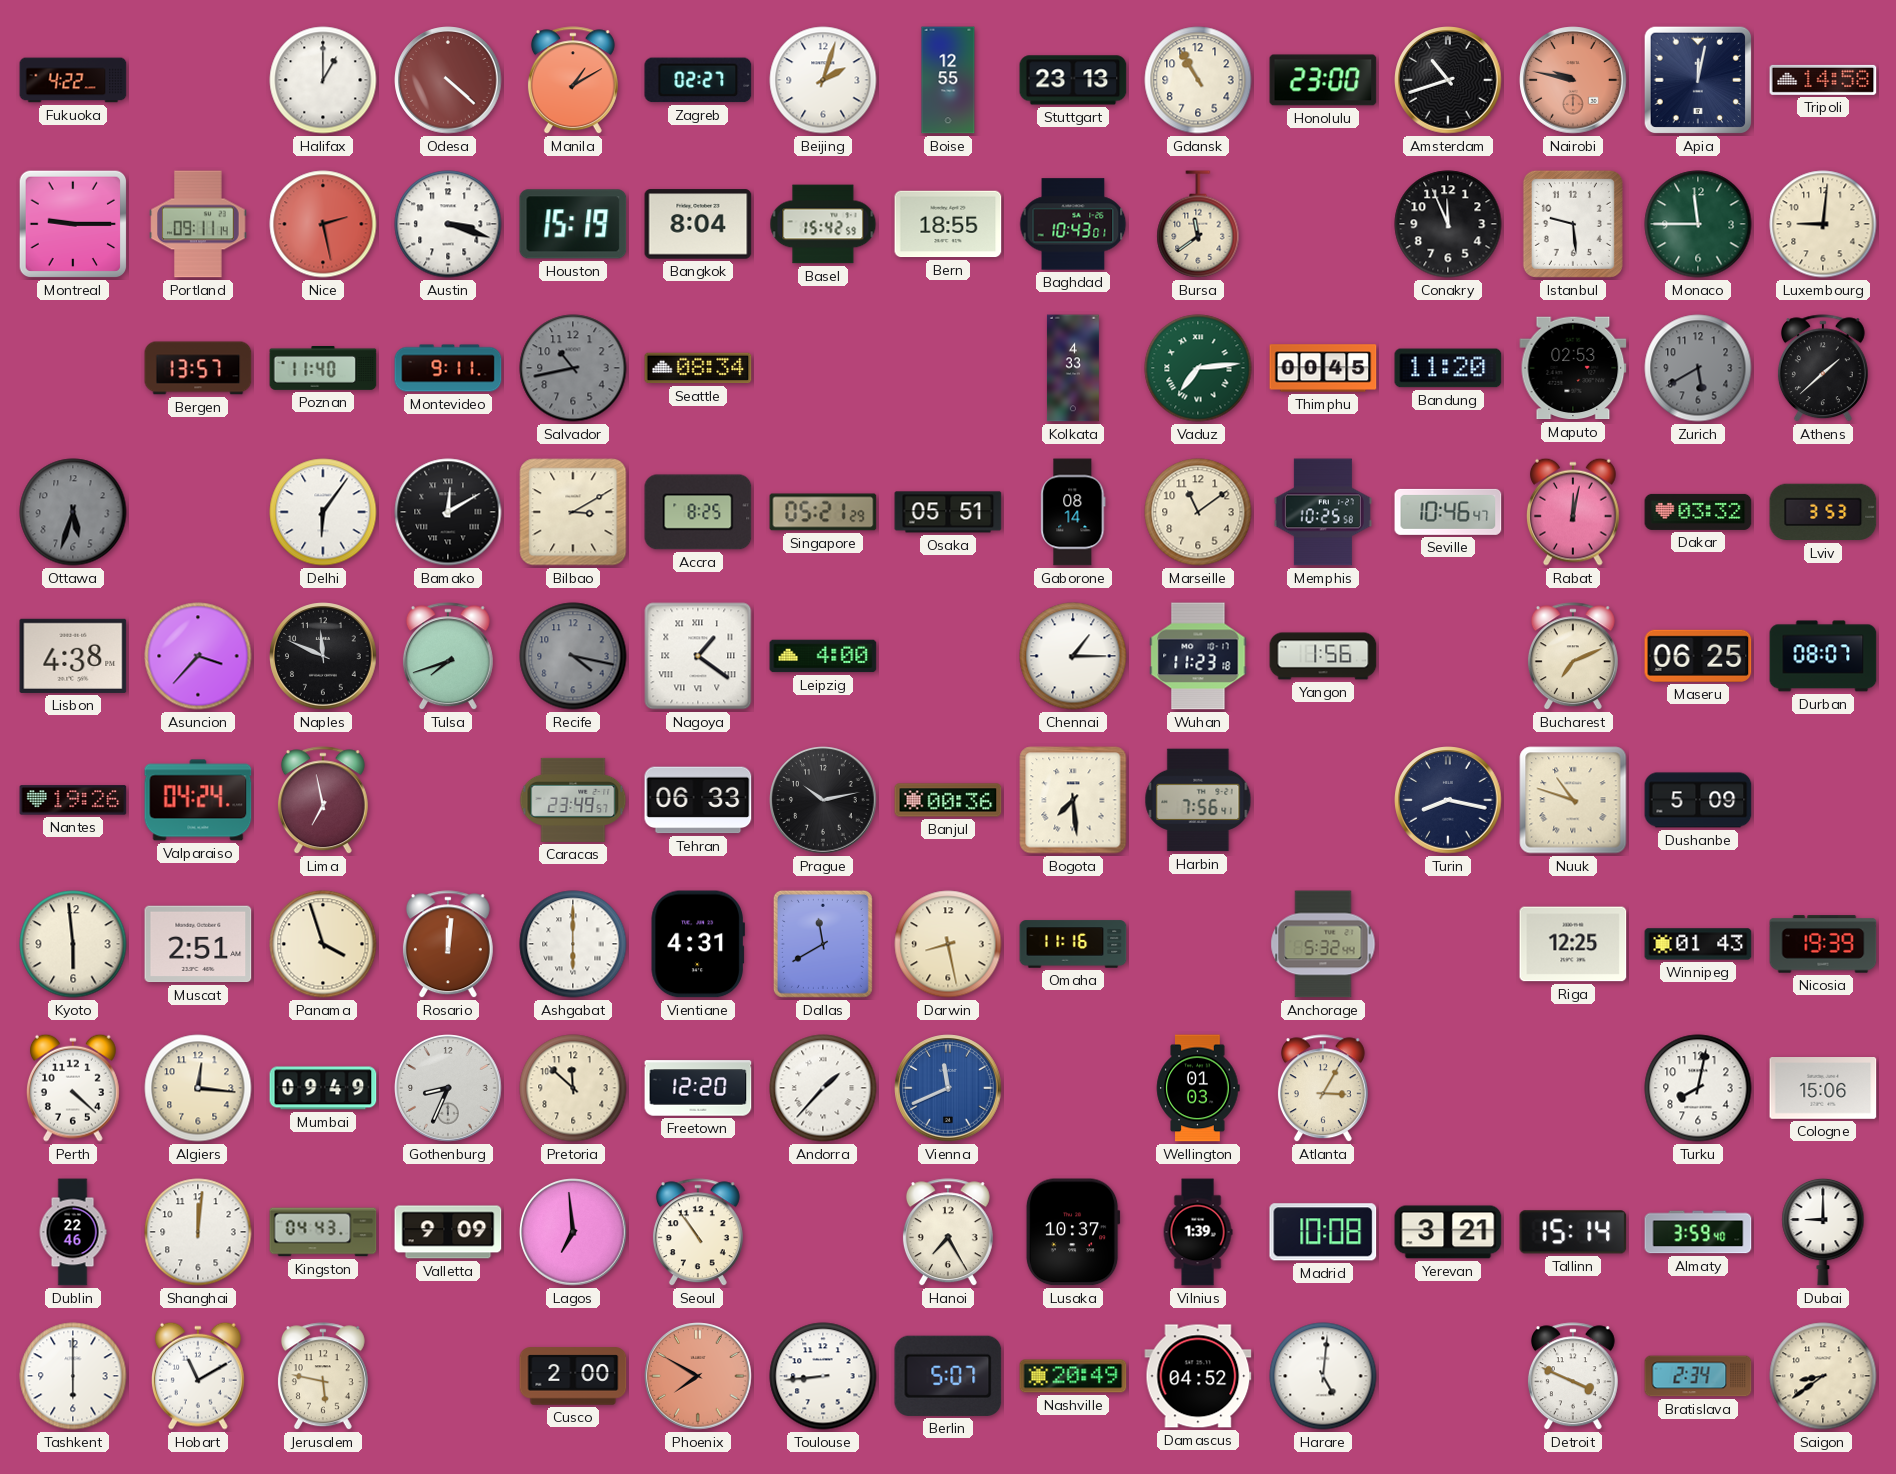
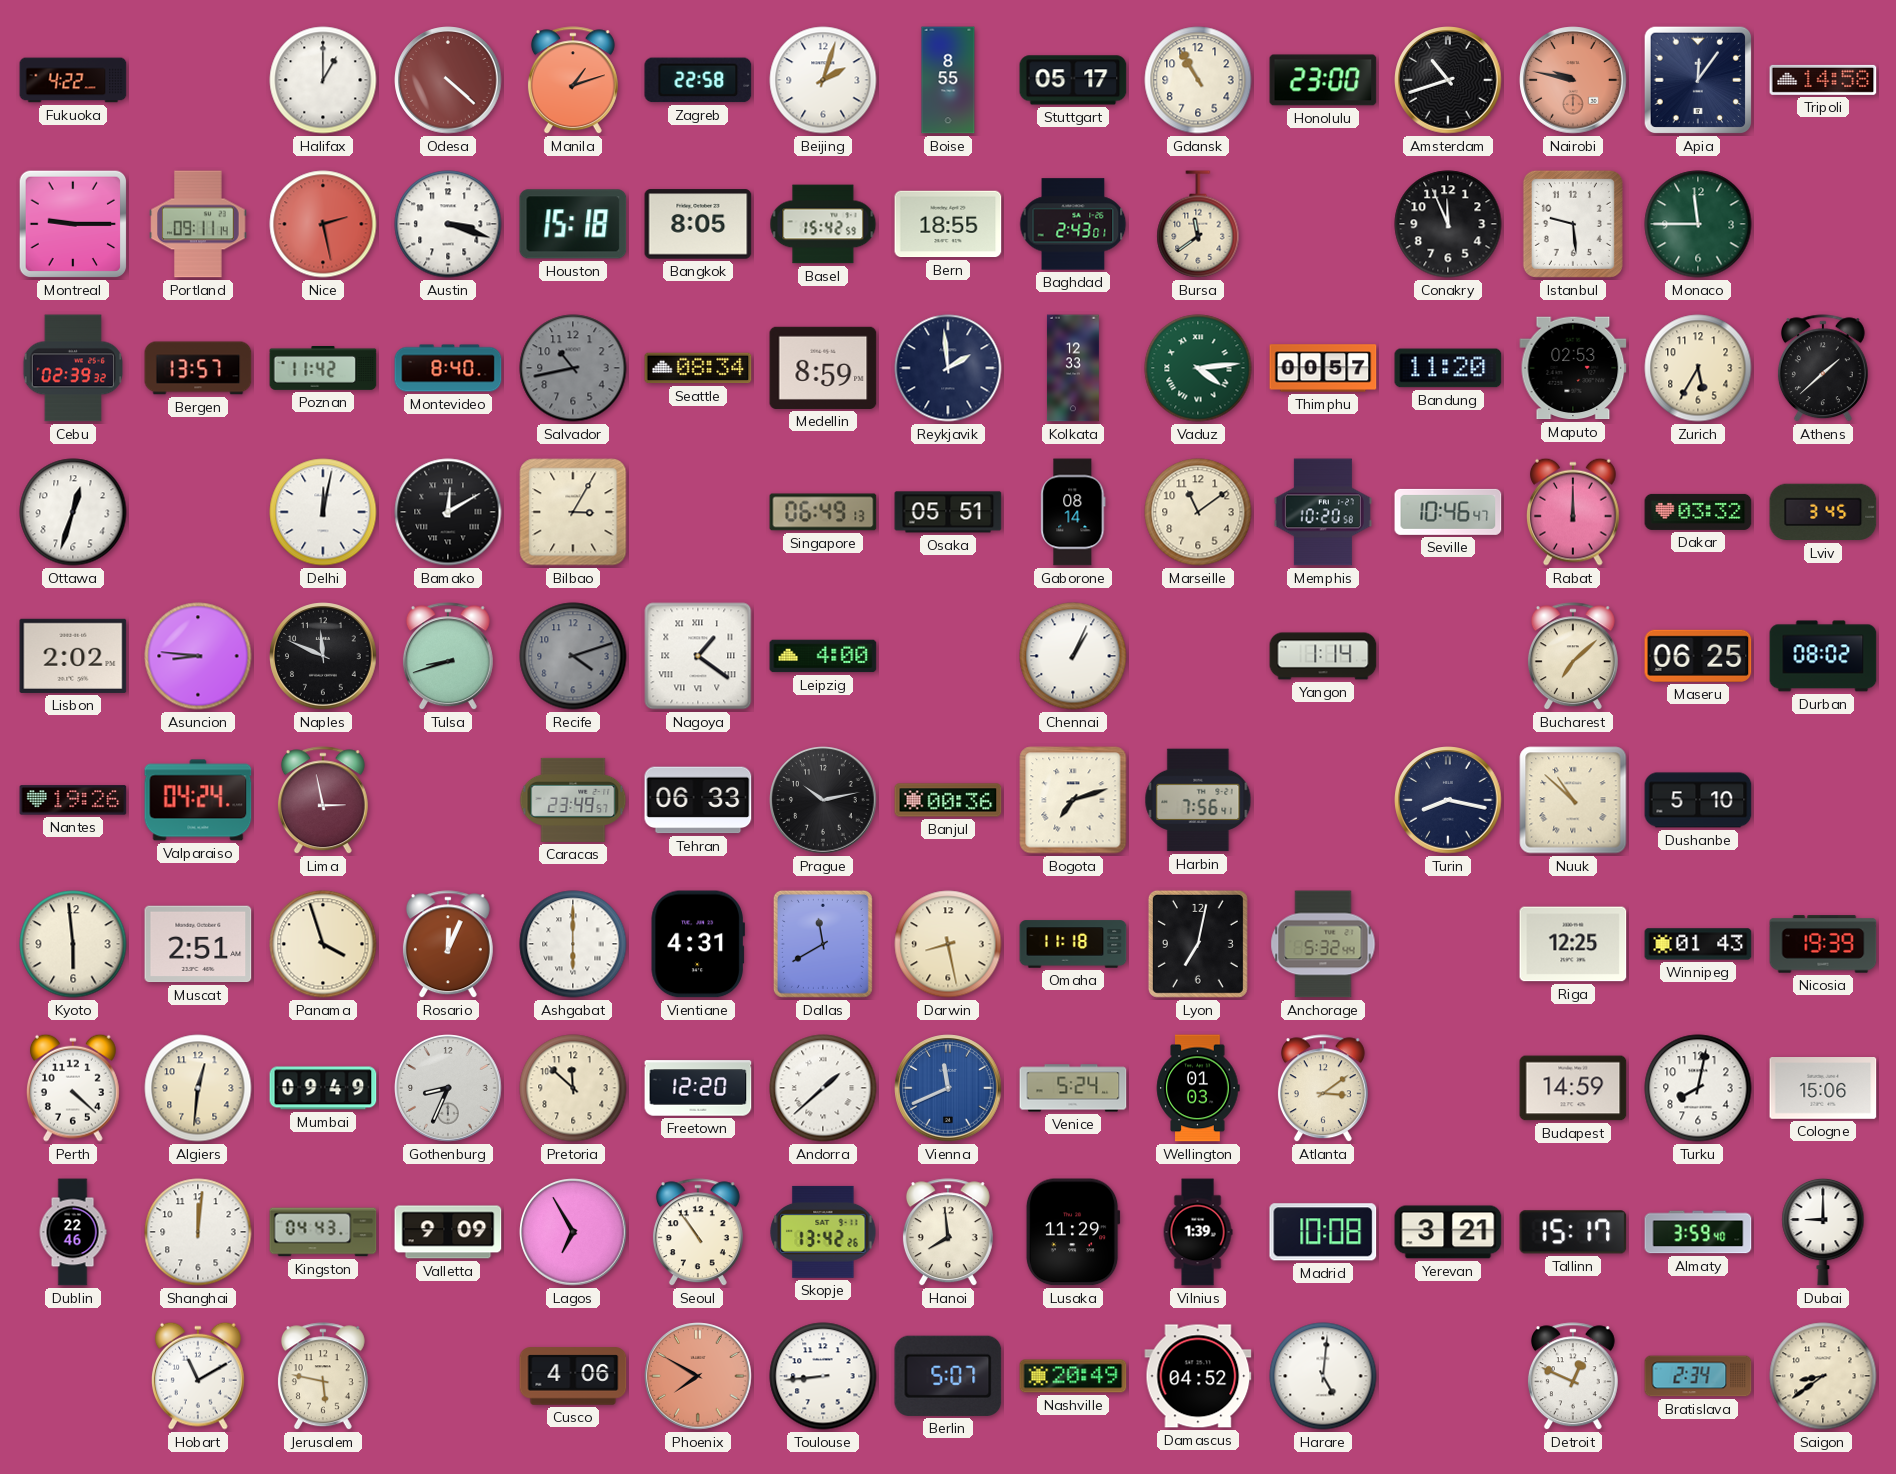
Manila: 1:10 -> 1:12 (573, 81)
Zagreb: 02:27 -> 22:58 (698, 80)
Boise: 12:55 -> 8:55 (948, 80)
Stuttgart: 23:13 -> 05:17 (1073, 80)
Apia: 12:02 -> 12:06 (1698, 80)
Houston: 15:19 -> 15:18 (573, 224)
Bangkok: 8:04 -> 8:05 (698, 224)
Baghdad: 10:43 -> 2:43 (1073, 224)
Luxembourg: 9:01 -> none (1823, 224)
Cebu: none -> 02:39 (72, 368)
Poznan: 11:40 -> 11:42 (323, 369)
Montevideo: 9:11 -> 8:40 (448, 368)
Medellin: none -> 8:59 (823, 368)
Reykjavik: none -> 1:59 (948, 368)
Kolkata: 4:33 -> 12:33 (1073, 368)
Vaduz: 7:14 -> 4:14 (1198, 368)
Thimphu: 00:45 -> 00:57 (1323, 368)
Zurich: 5:40 -> 5:35 (1698, 368)
Zurich dial: grey -> cream (1698, 368)
Ottawa: 5:33 -> 12:33 (73, 512)
Ottawa dial: grey -> white (73, 512)
Delhi: 6:06 -> 12:02 (323, 512)
Bilbao: 3:10 -> 3:05 (573, 512)
Accra: 8:25 -> none (698, 512)
Singapore: 05:21 -> 06:49 (823, 512)
Memphis: 10:25 -> 10:20 (1323, 512)
Rabat: 12:02 -> 12:00 (1574, 512)
Lviv: 3:53 -> 3:45 (1823, 512)
Lisbon: 4:38 -> 2:02 (73, 656)
Asuncion: 3:37 -> 8:46 (198, 656)
Tulsa: 7:42 -> 8:42 (448, 657)
Recife: 4:17 -> 4:12 (573, 656)
Chennai: 1:15 -> 1:04 (1073, 656)
Wuhan: 11:23 -> none (1198, 656)
Yangon: 1:56 -> 1:14 (1323, 656)
Bucharest: 7:11 -> 7:08 (1573, 657)
Durban: 08:07 -> 08:02 (1823, 656)
Lima: 6:58 -> 2:58 (323, 801)
Bogota: 7:29 -> 7:12 (1073, 800)
Nuuk: 10:48 -> 10:52 (1573, 800)
Dushanbe: 5:09 -> 5:10 (1698, 800)
Rosario: 12:01 -> 12:04 (448, 945)
Omaha: 11:16 -> 11:18 (1073, 944)
Lyon: none -> 7:02 (1198, 944)
Algiers: 12:16 -> 12:31 (198, 1088)
Andorra: 1:37 -> 1:38 (823, 1088)
Venice: none -> 5:24 (1073, 1088)
Atlanta: 3:05 -> 3:09 (1323, 1089)
Budapest: none -> 14:59 (1573, 1088)
Lagos: 6:59 -> 6:55 (573, 1232)
Skopje: none -> 13:42 (823, 1232)
Hanoi: 7:25 -> 7:59 (948, 1233)
Lusaka: 10:37 -> 11:29 (1073, 1232)
Tallinn: 15:14 -> 15:17 (1573, 1232)
Tashkent: 6:00 -> none (73, 1376)
Cusco: 2:00 -> 4:06 (573, 1376)
Detroit: 3:49 -> 12:49 (1573, 1377)
